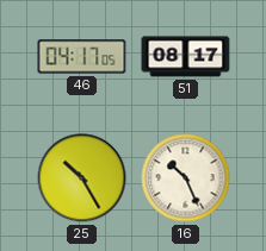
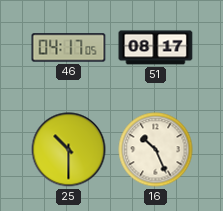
25: 10:25 -> 10:30 (69, 150)
